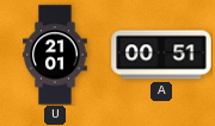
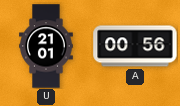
A: 00:51 -> 00:56 (135, 46)
